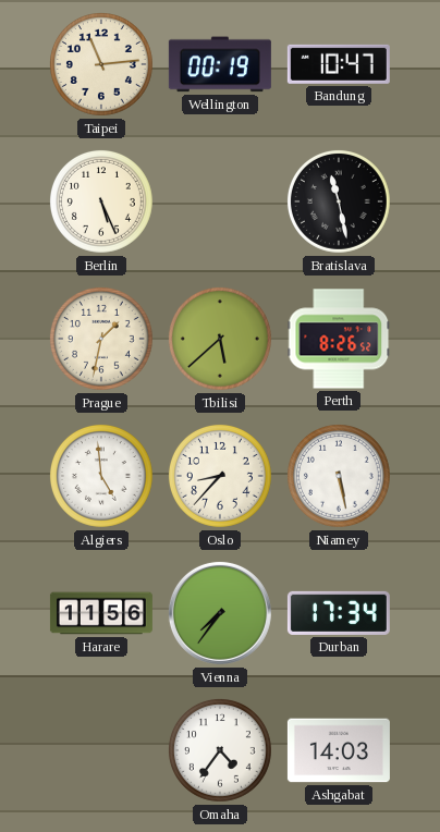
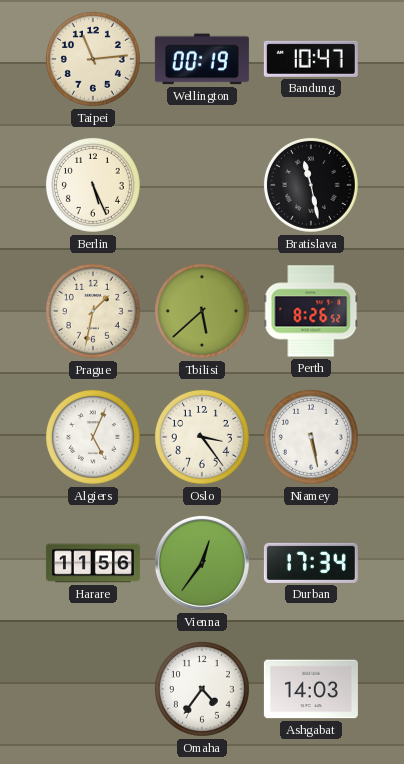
Algiers: 4:59 -> 5:04 (93, 437)
Oslo: 8:37 -> 3:24 (202, 437)
Vienna: 7:36 -> 12:36 (202, 563)
